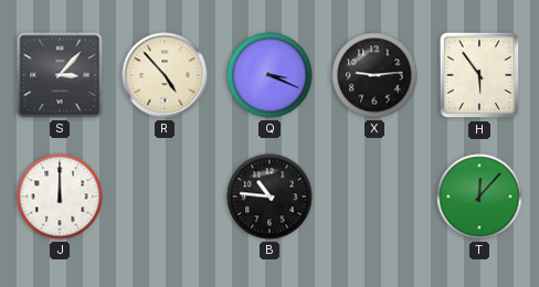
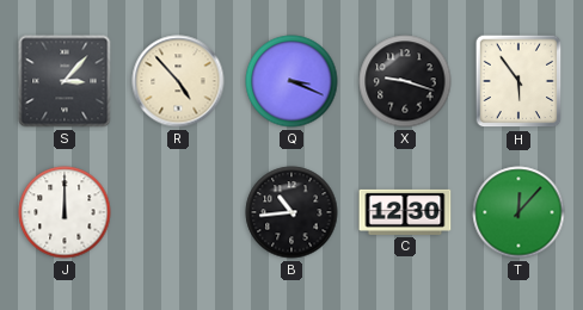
X: 9:14 -> 9:18 (405, 81)
B: 10:46 -> 10:44 (291, 212)
C: none -> 12:30 (405, 212)
